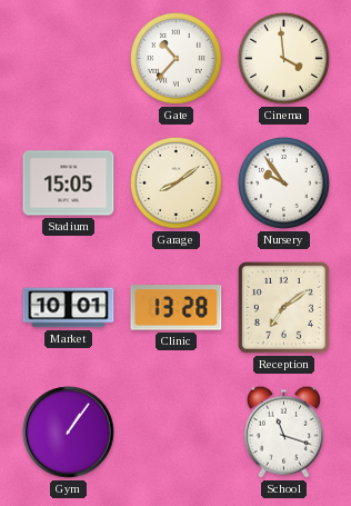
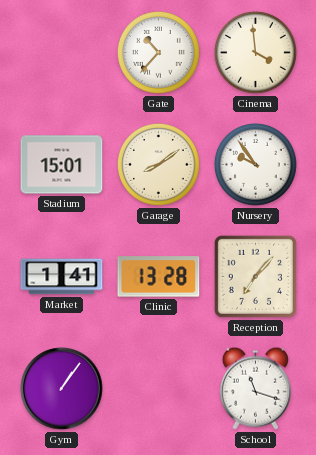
Stadium: 15:05 -> 15:01 (62, 165)
Market: 10:01 -> 1:41 (62, 277)
Reception: 7:09 -> 7:07 (255, 276)
